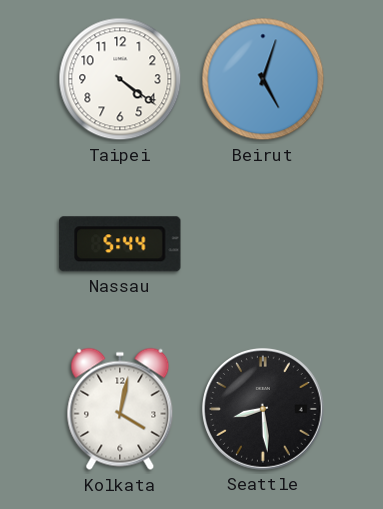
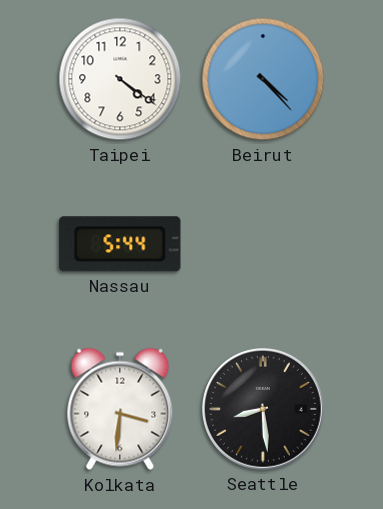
Beirut: 5:03 -> 4:23 (263, 79)
Kolkata: 4:02 -> 3:31 (120, 409)
